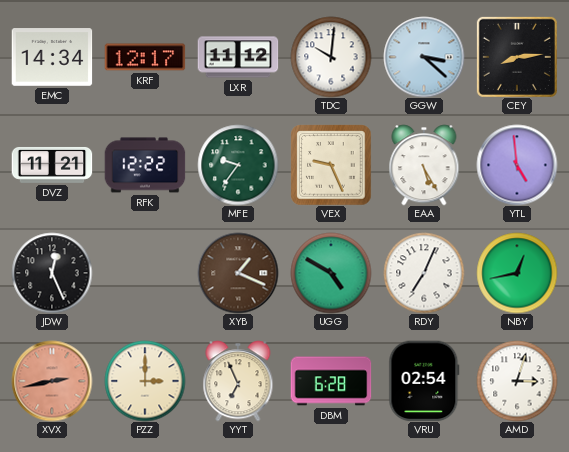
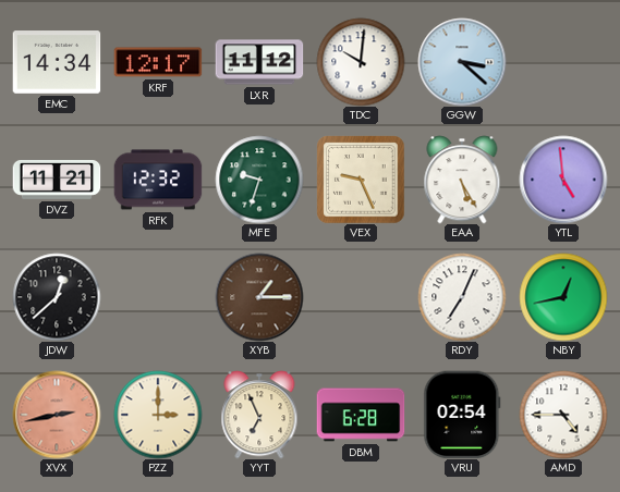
CEY: 8:14 -> none (517, 57)
RFK: 12:22 -> 12:32 (158, 180)
MFE: 9:36 -> 9:33 (259, 180)
JDW: 12:26 -> 12:38 (57, 297)
XYB: 1:19 -> 1:15 (259, 297)
UGG: 4:50 -> none (331, 273)
AMD: 3:03 -> 4:45 (563, 415)
